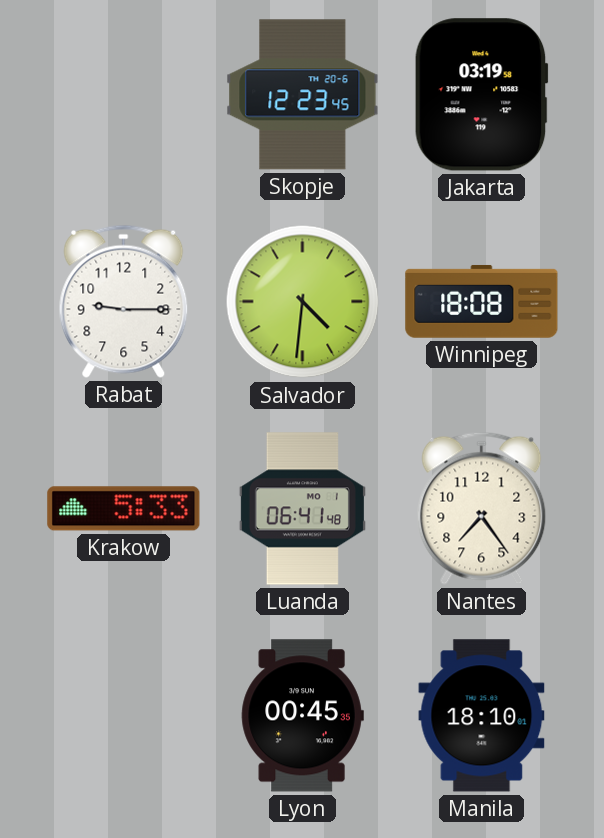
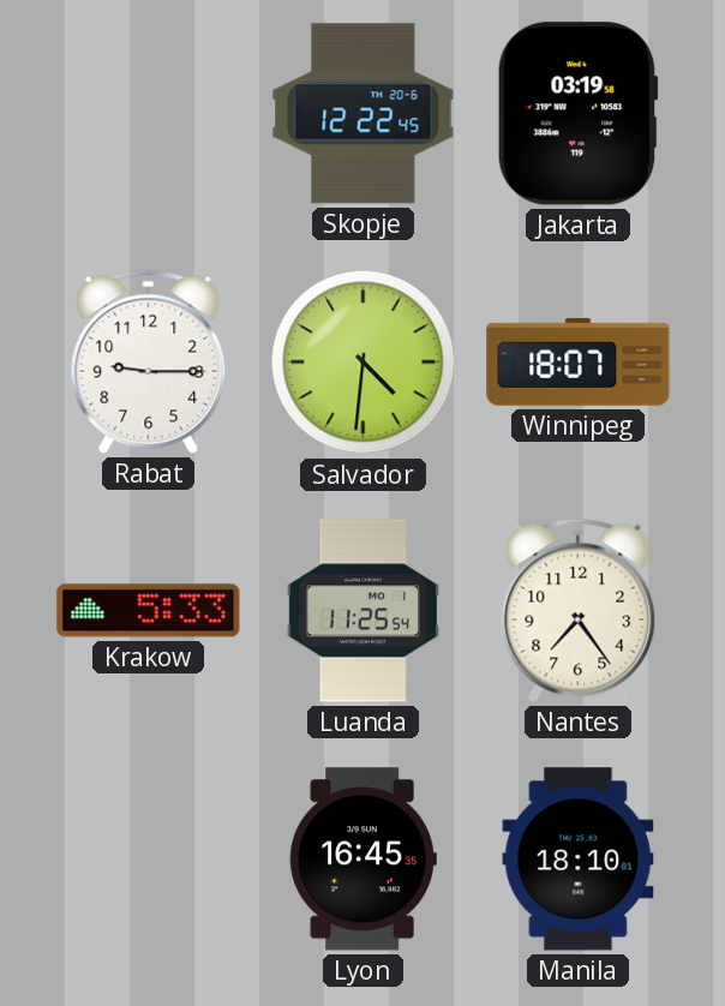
Skopje: 12:23 -> 12:22 (364, 114)
Winnipeg: 18:08 -> 18:07 (579, 361)
Luanda: 06:41 -> 11:25 (362, 611)
Lyon: 00:45 -> 16:45 (362, 860)
